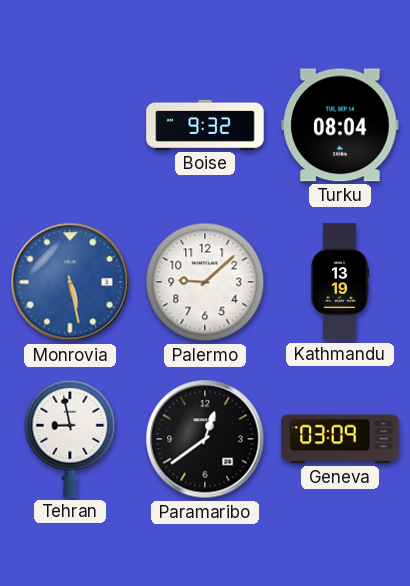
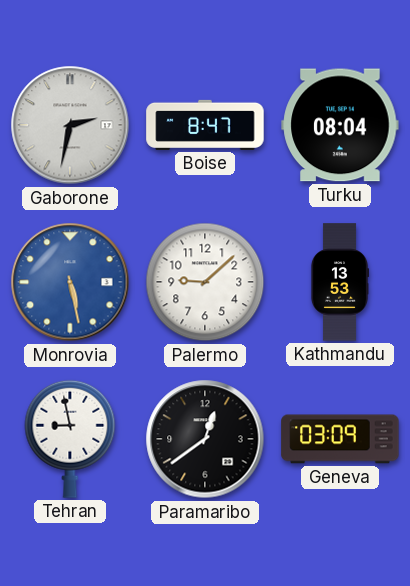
Gaborone: none -> 2:32 (70, 125)
Boise: 9:32 -> 8:47 (205, 125)
Kathmandu: 13:19 -> 13:53 (340, 282)
